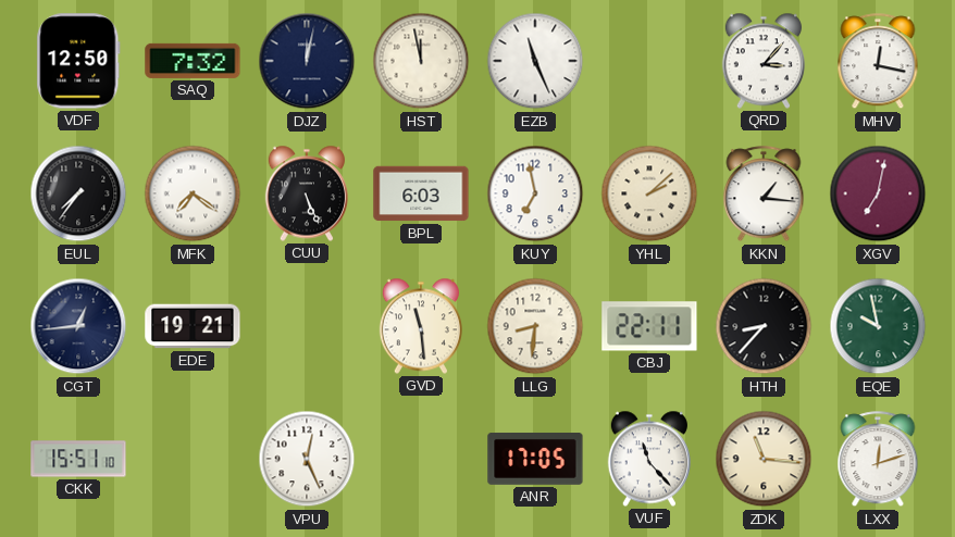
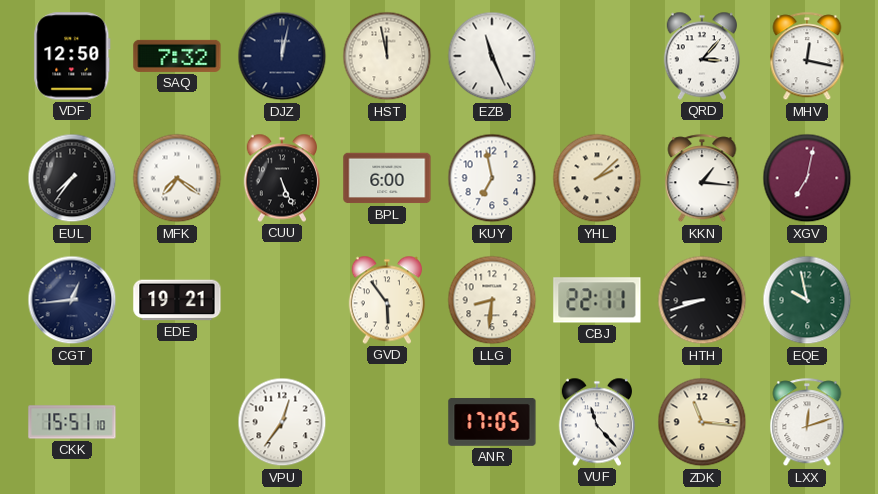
BPL: 6:03 -> 6:00 (387, 178)
GVD: 11:29 -> 5:54 (386, 300)
HTH: 8:37 -> 8:42 (702, 300)
VPU: 12:26 -> 12:36 (282, 422)
